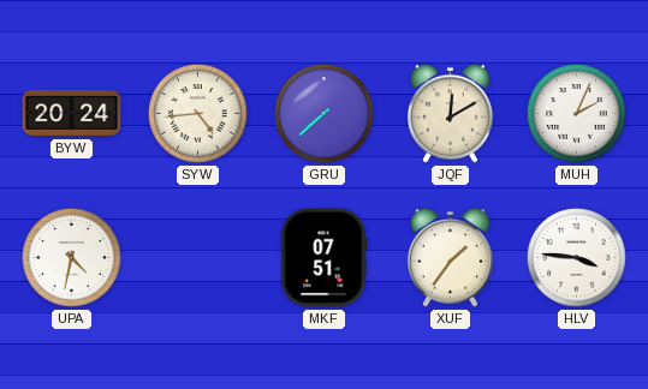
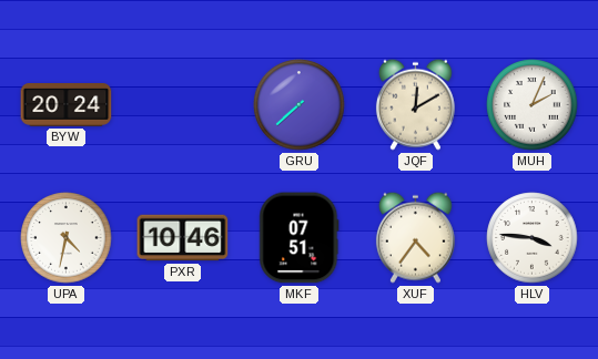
SYW: 4:44 -> none (198, 114)
PXR: none -> 10:46 (183, 238)
XUF: 1:36 -> 4:36 (415, 237)
